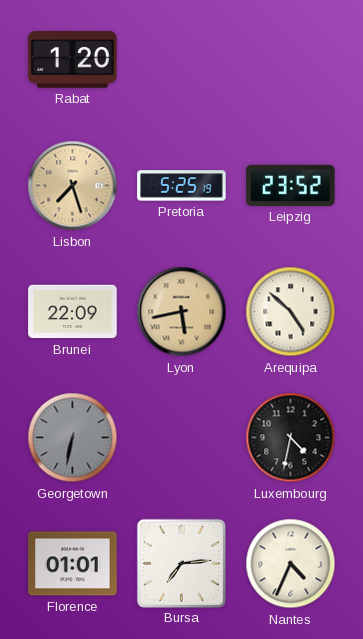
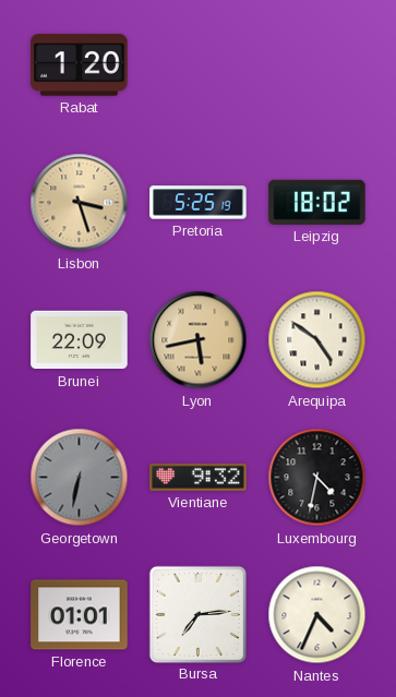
Lisbon: 7:27 -> 3:27 (80, 203)
Leipzig: 23:52 -> 18:02 (317, 202)
Arequipa: 4:52 -> 4:51 (317, 340)
Vientiane: none -> 9:32 (199, 477)
